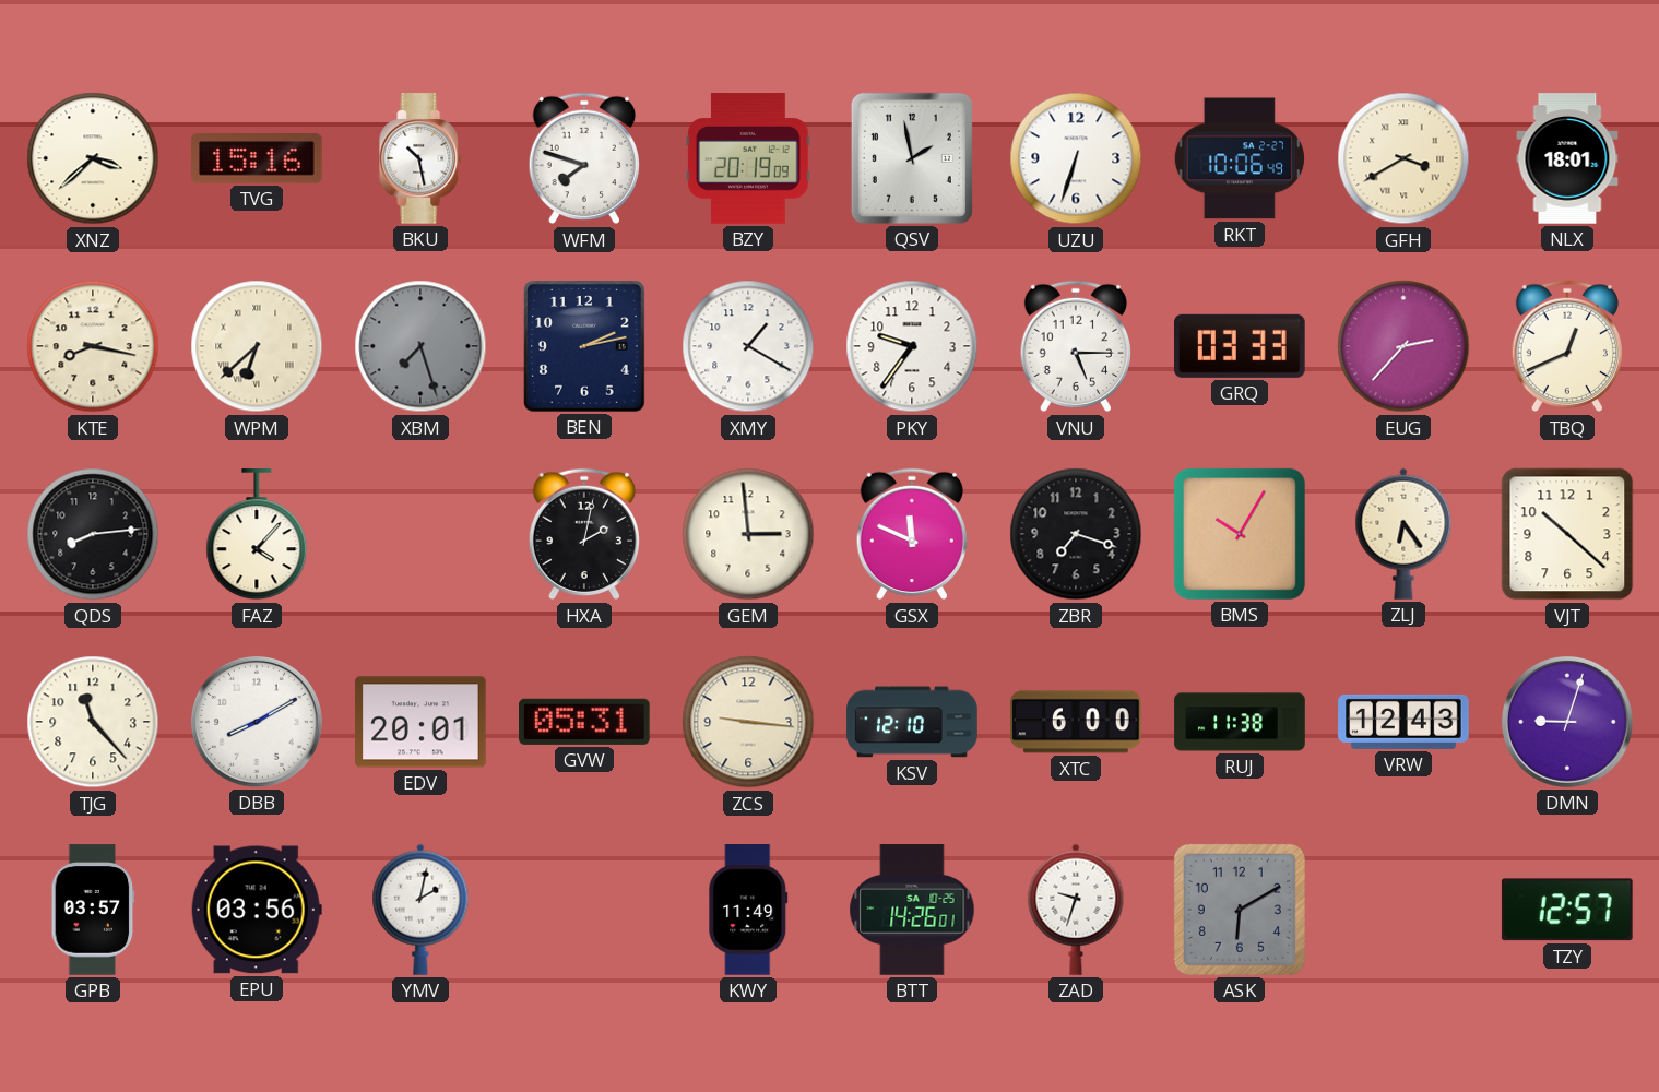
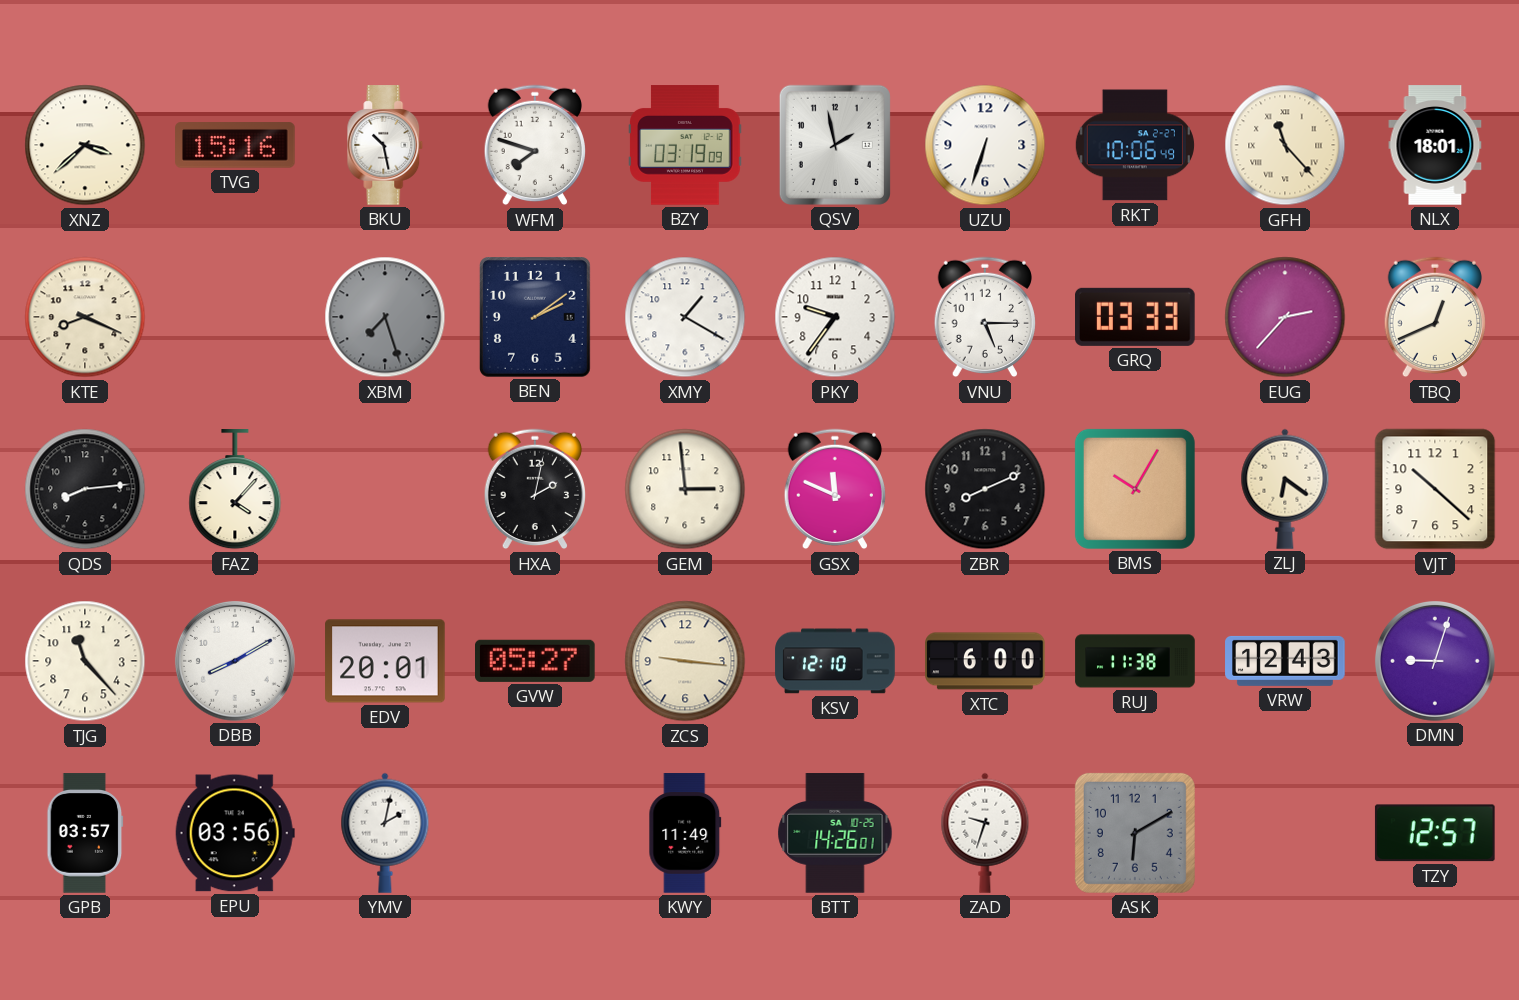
BZY: 20:19 -> 03:19 (685, 145)
GFH: 3:40 -> 11:23 (1285, 145)
KTE: 8:17 -> 8:19 (85, 317)
WPM: 6:38 -> none (257, 346)
BEN: 2:13 -> 2:09 (535, 318)
ZBR: 7:18 -> 8:11 (985, 489)
ZLJ: 6:24 -> 6:21 (1285, 489)
GVW: 05:31 -> 05:27 (536, 661)
